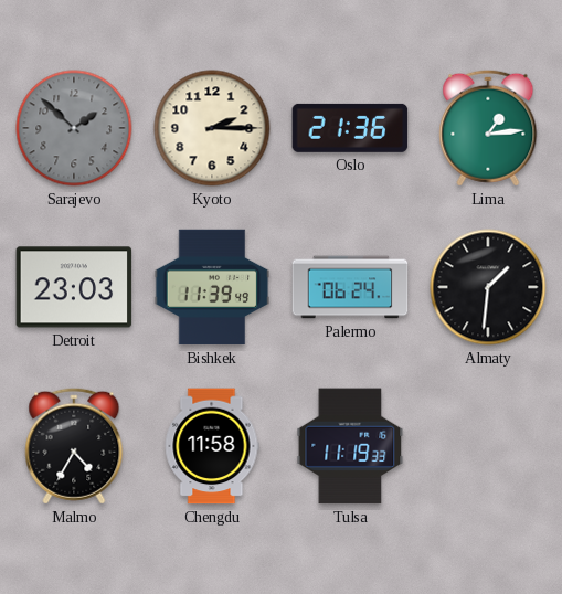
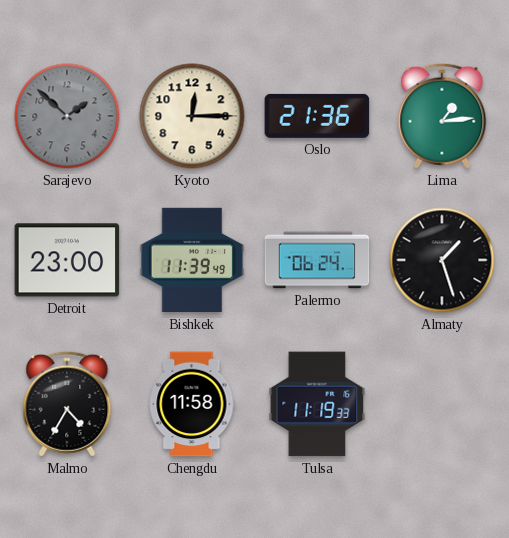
Kyoto: 2:15 -> 12:15 (192, 116)
Detroit: 23:03 -> 23:00 (67, 260)
Almaty: 1:31 -> 1:27 (442, 260)
